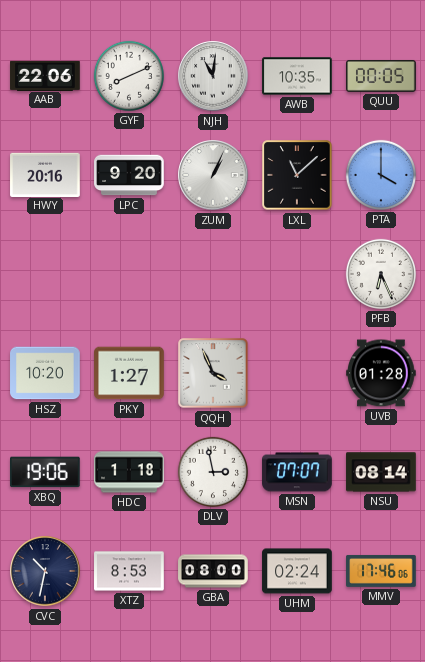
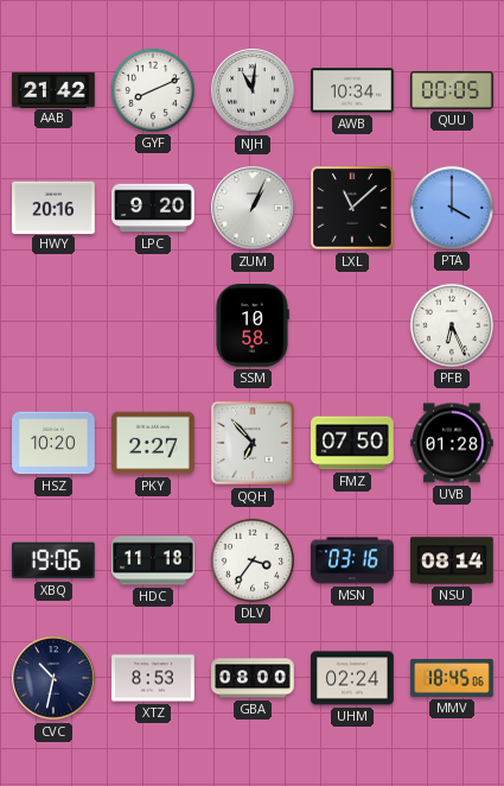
AAB: 22:06 -> 21:42 (53, 89)
AWB: 10:35 -> 10:34 (352, 90)
SSM: none -> 10:58 (253, 325)
PKY: 1:27 -> 2:27 (153, 443)
QQH: 3:56 -> 6:53 (253, 443)
FMZ: none -> 07:50 (352, 443)
HDC: 1:18 -> 11:18 (153, 560)
DLV: 2:58 -> 3:36 (253, 560)
MSN: 07:07 -> 03:16 (352, 560)
MMV: 17:46 -> 18:45 (452, 678)
